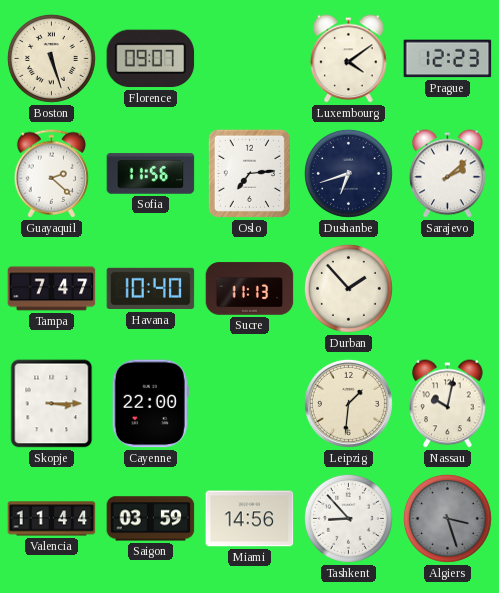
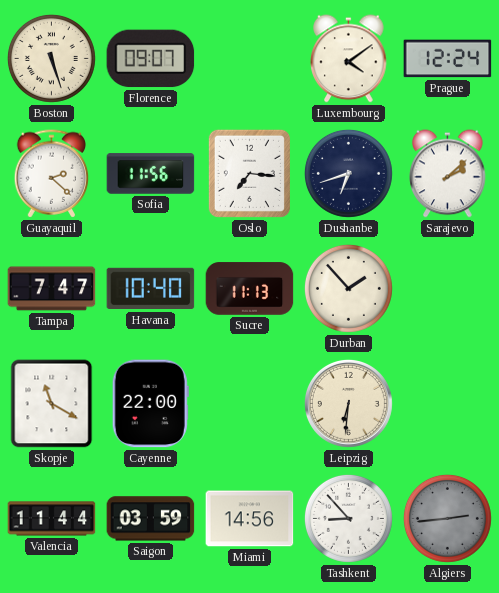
Prague: 12:23 -> 12:24 (448, 59)
Oslo: 7:14 -> 7:16 (249, 173)
Skopje: 3:15 -> 11:20 (52, 404)
Leipzig: 1:31 -> 6:31 (348, 403)
Nassau: 10:02 -> none (448, 404)
Algiers: 3:27 -> 2:44 (447, 518)
